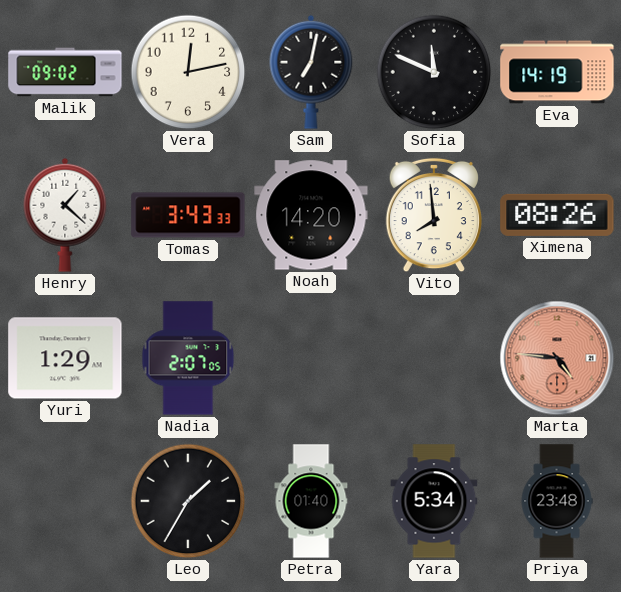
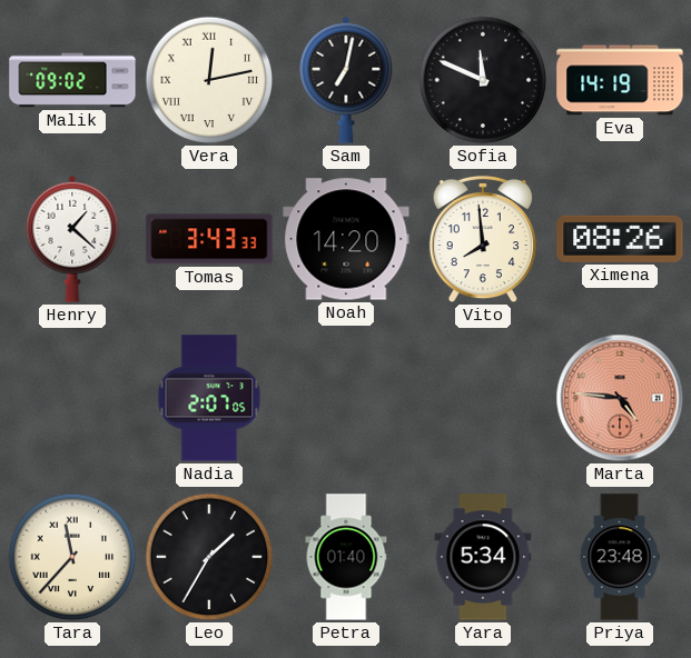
Vera numerals: Arabic -> Roman (209, 80)
Yuri: 1:29 -> none (65, 358)
Tara: none -> 11:37 (72, 557)
